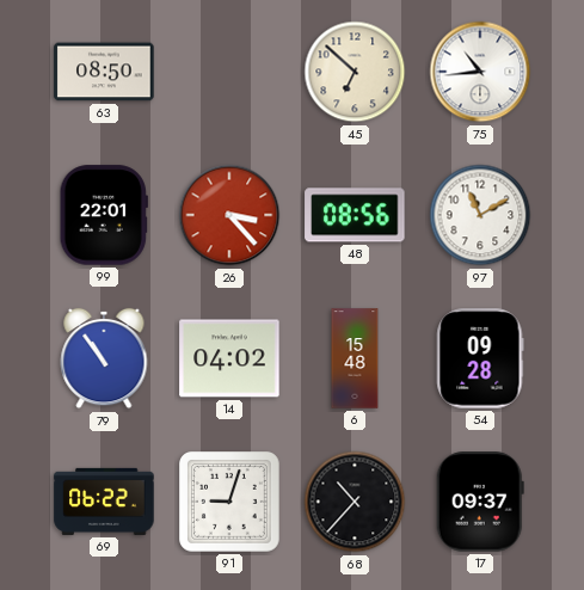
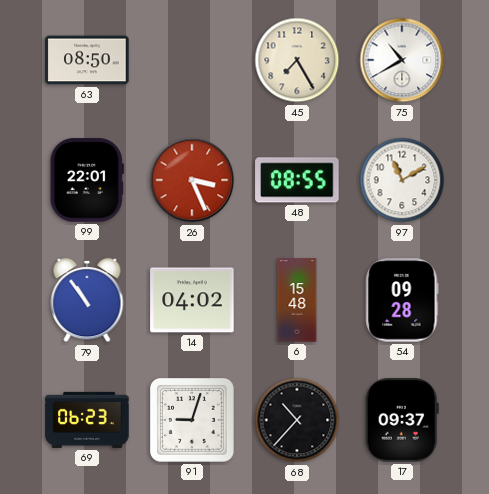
45: 6:52 -> 7:25 (297, 60)
75: 10:44 -> 10:40 (402, 60)
26: 3:23 -> 3:26 (192, 180)
48: 08:56 -> 08:55 (297, 180)
69: 06:22 -> 06:23 (87, 420)
